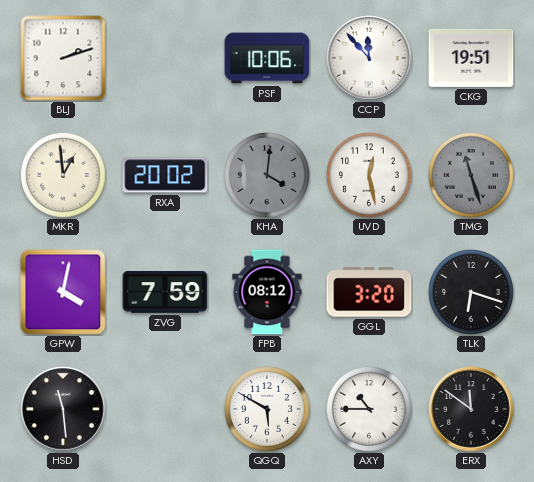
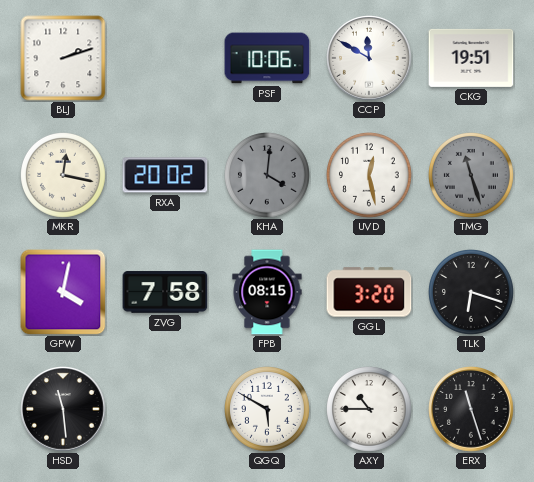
CCP: 11:53 -> 11:50 (369, 58)
MKR: 12:59 -> 12:17 (64, 176)
ZVG: 7:59 -> 7:58 (165, 292)
FPB: 08:12 -> 08:15 (267, 292)
ERX: 11:51 -> 11:27 (471, 409)
